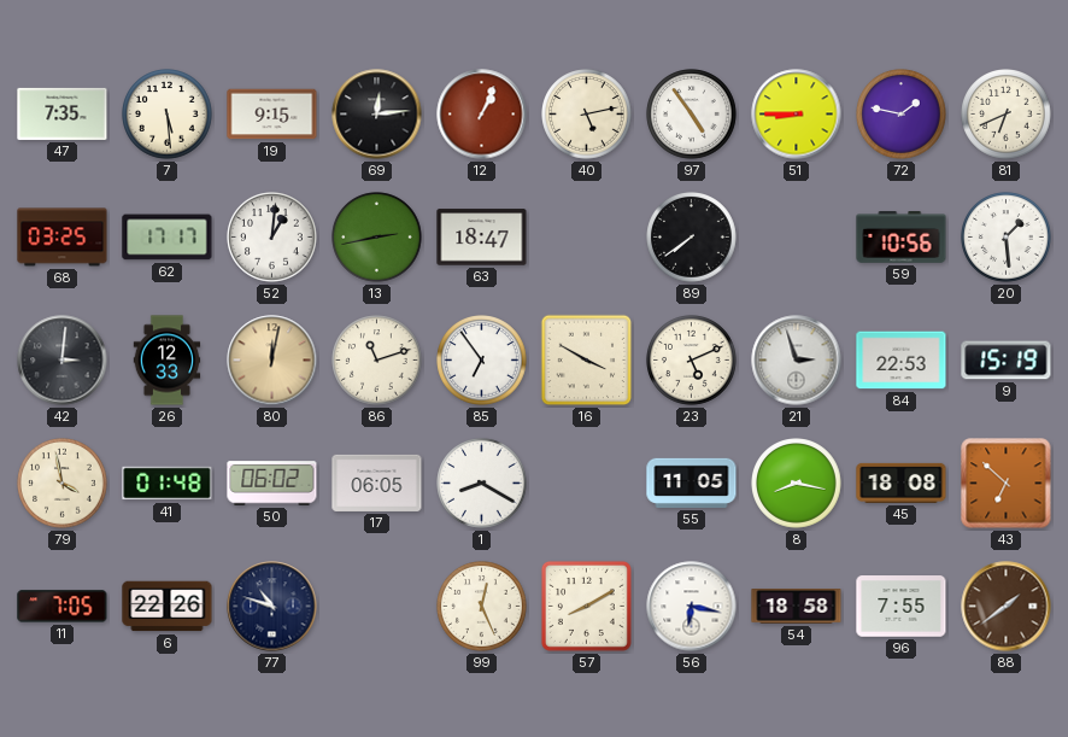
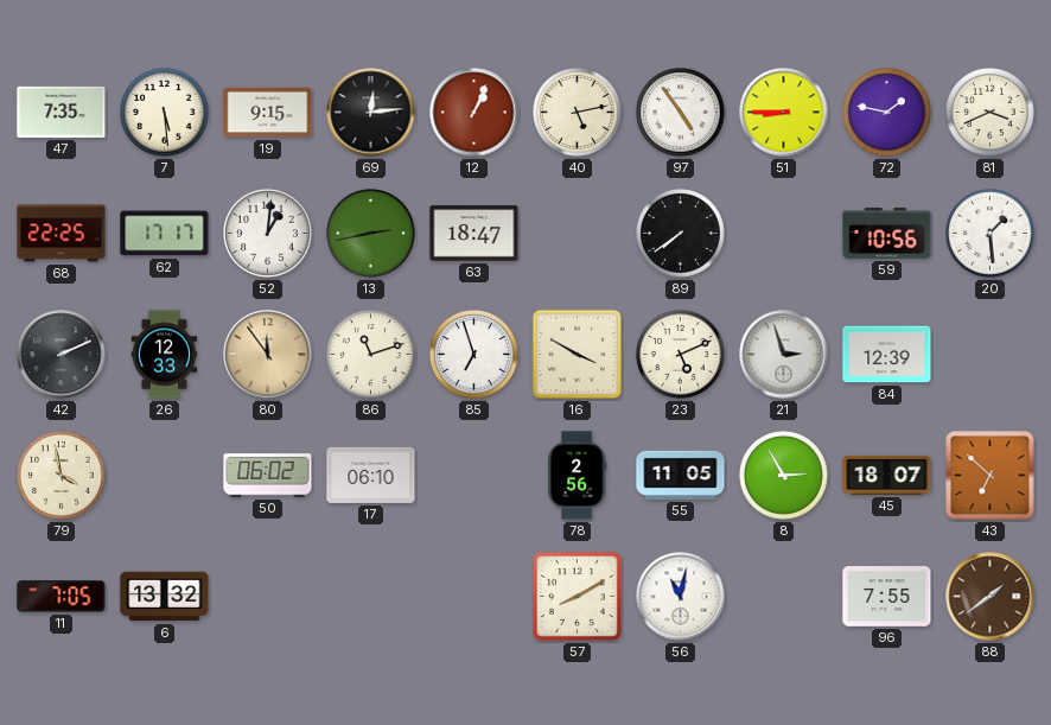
81: 6:41 -> 3:41 (991, 113)
68: 03:25 -> 22:25 (62, 234)
42: 3:01 -> 2:11 (62, 355)
80: 12:02 -> 11:54 (268, 355)
85: 6:54 -> 6:57 (474, 355)
84: 22:53 -> 12:39 (887, 355)
9: 15:19 -> none (1007, 361)
41: 01:48 -> none (168, 484)
17: 06:05 -> 06:10 (371, 475)
1: 8:20 -> none (482, 484)
78: none -> 2:56 (577, 476)
8: 8:17 -> 2:55 (784, 476)
45: 18:08 -> 18:07 (887, 475)
6: 22:26 -> 13:32 (165, 597)
77: 10:48 -> none (272, 607)
99: 12:26 -> none (482, 607)
56: 6:17 -> 11:02 (681, 597)
54: 18:58 -> none (797, 607)
